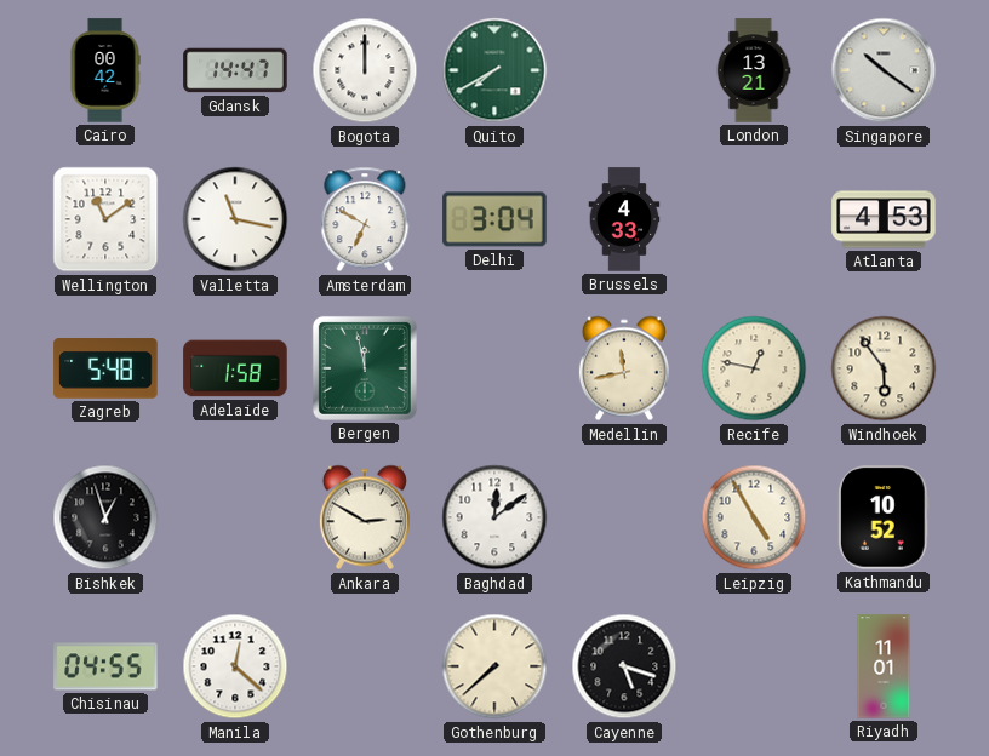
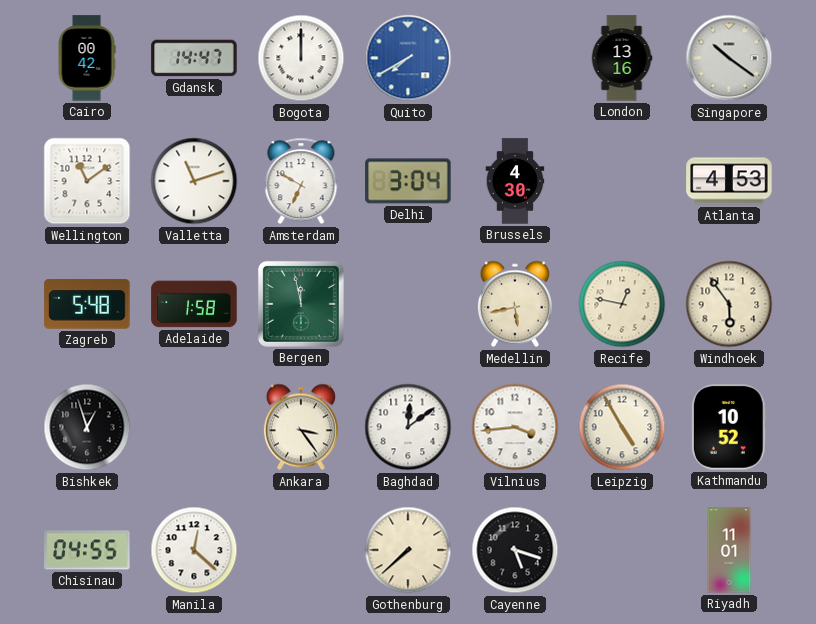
Quito dial: green -> blue (408, 58)
London: 13:21 -> 13:16 (622, 58)
Valletta: 11:17 -> 11:12 (194, 181)
Brussels: 4:33 -> 4:30 (515, 181)
Medellin: 11:43 -> 5:43 (515, 304)
Ankara: 2:50 -> 3:24 (301, 427)
Vilnius: none -> 3:44 (515, 427)
